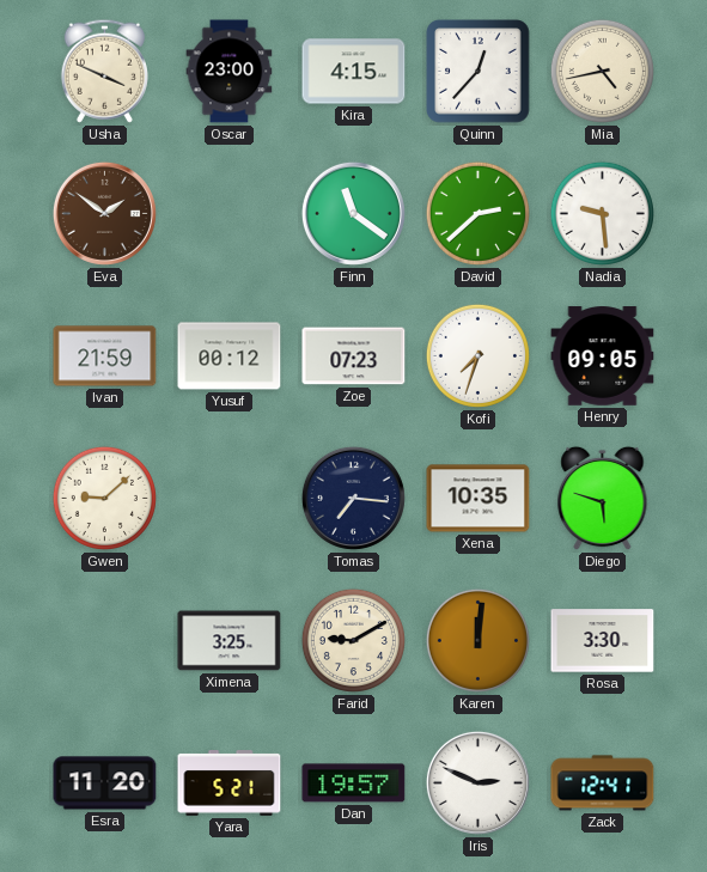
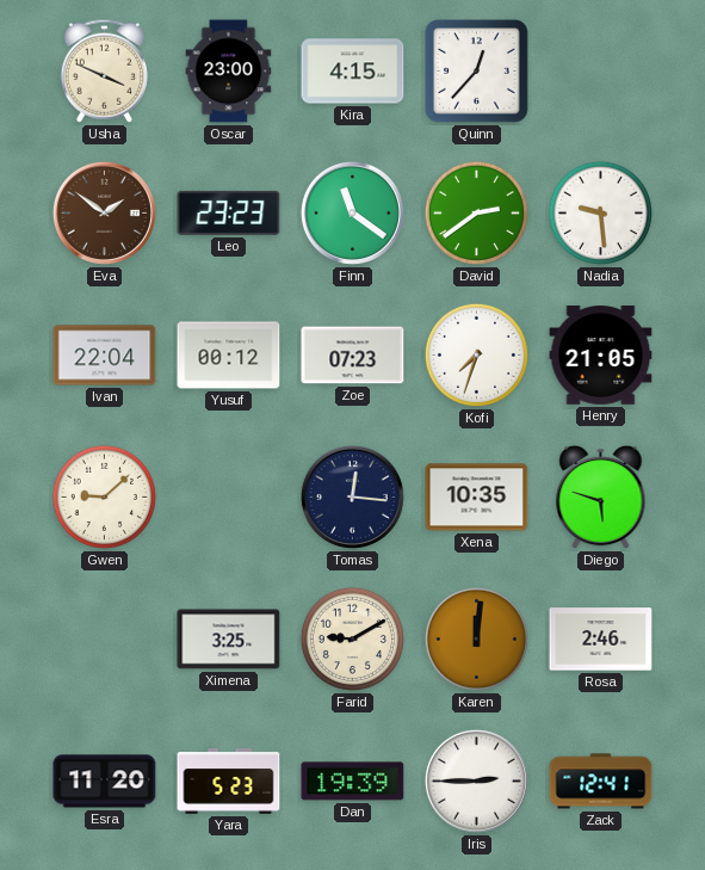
Mia: 4:43 -> none (602, 71)
Leo: none -> 23:23 (229, 212)
David: 2:38 -> 2:39 (476, 212)
Ivan: 21:59 -> 22:04 (105, 356)
Henry: 09:05 -> 21:05 (601, 356)
Tomas: 7:16 -> 12:16 (352, 496)
Rosa: 3:30 -> 2:46 (601, 640)
Yara: 5:21 -> 5:23 (229, 782)
Dan: 19:57 -> 19:39 (353, 782)
Iris: 2:49 -> 2:45 (476, 780)
